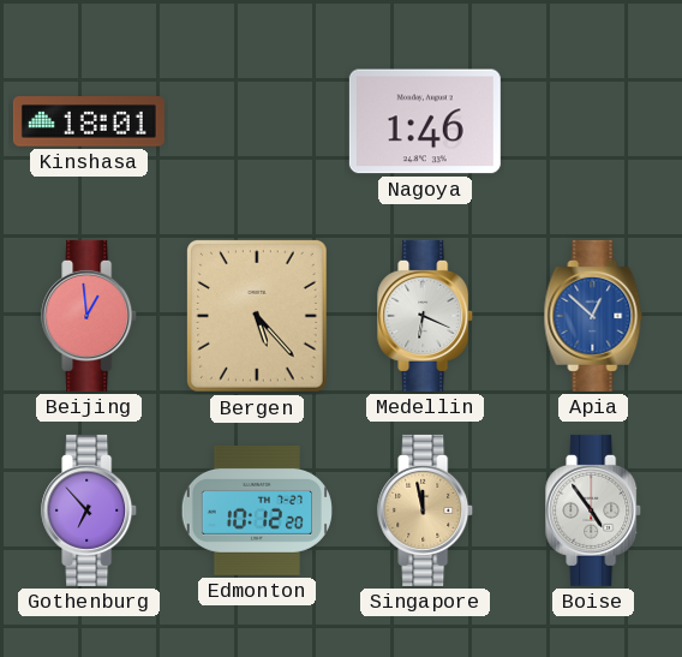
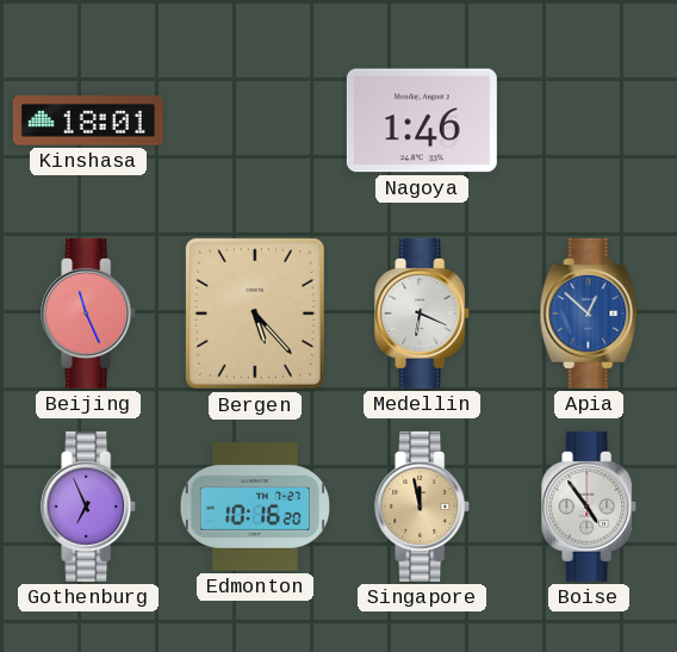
Beijing: 12:59 -> 11:26 (89, 313)
Gothenburg: 6:53 -> 6:56 (89, 507)
Edmonton: 10:12 -> 10:16 (255, 507)
